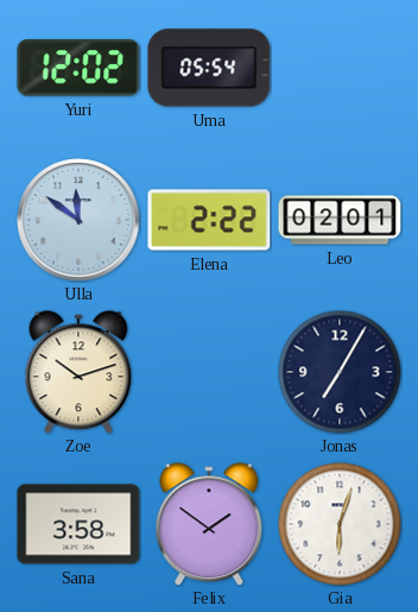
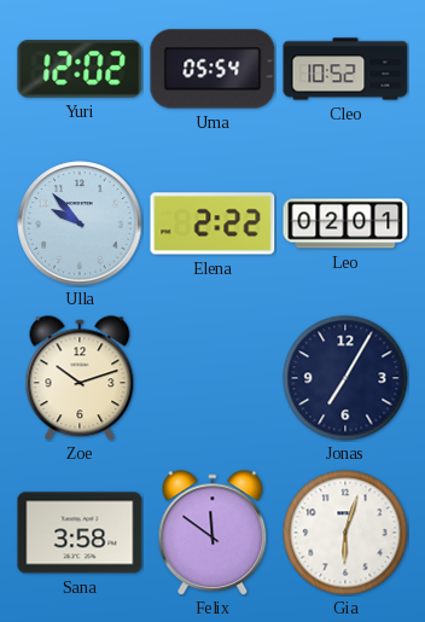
Cleo: none -> 10:52 (345, 69)
Ulla: 11:51 -> 9:53 (80, 223)
Felix: 1:51 -> 11:51 (212, 533)
